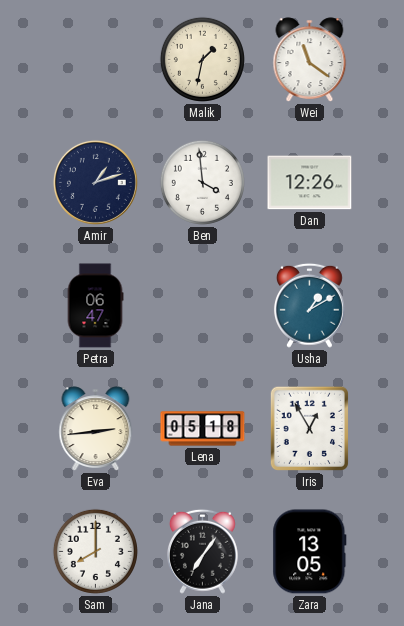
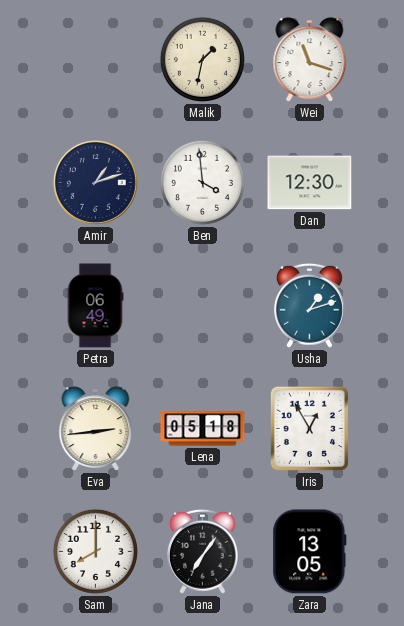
Wei: 11:21 -> 11:18 (310, 60)
Dan: 12:26 -> 12:30 (310, 183)
Petra: 06:47 -> 06:49 (95, 306)
Usha: 1:10 -> 1:12 (309, 305)
